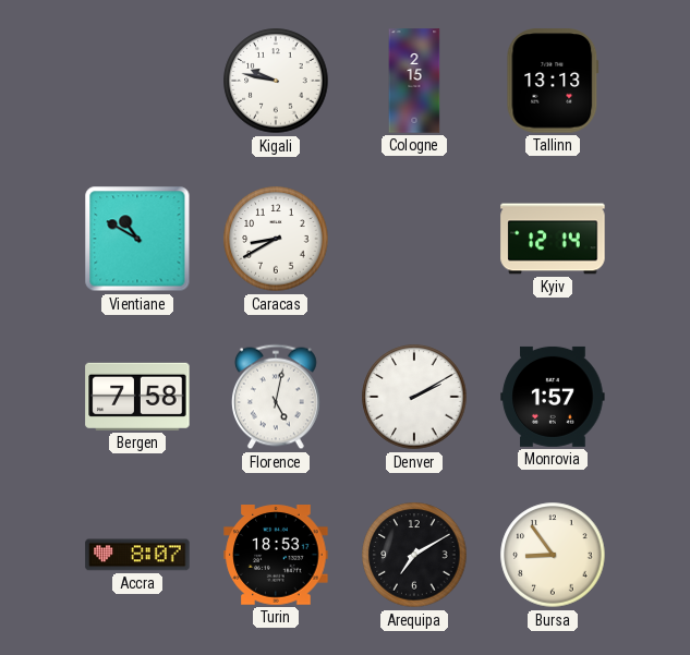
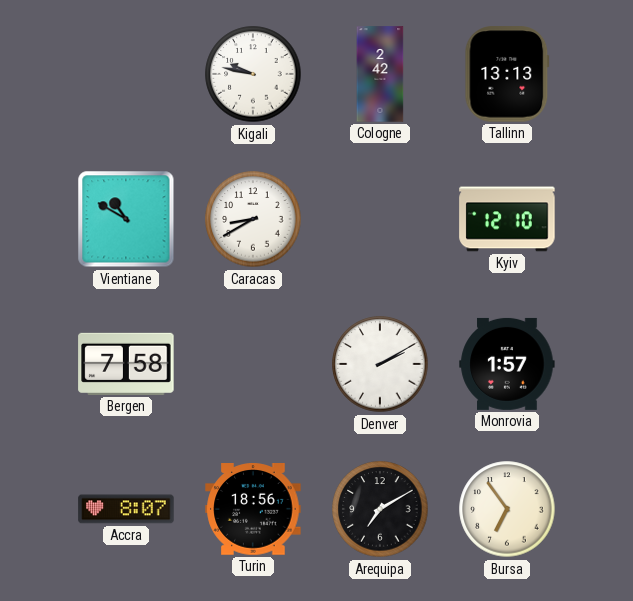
Cologne: 2:15 -> 2:42 (380, 74)
Kyiv: 12:14 -> 12:10 (507, 219)
Florence: 5:02 -> none (276, 397)
Turin: 18:53 -> 18:56 (253, 510)
Bursa: 8:54 -> 6:54 (507, 509)
